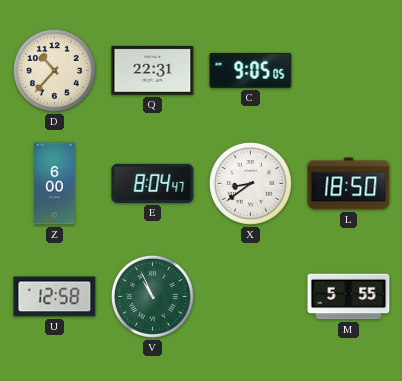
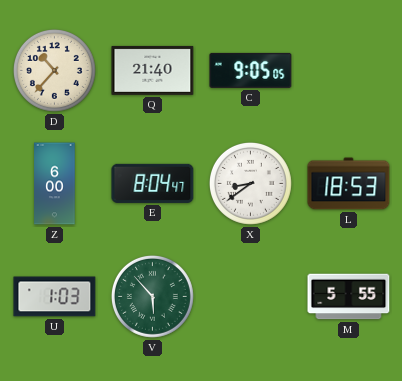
Q: 22:31 -> 21:40 (153, 70)
L: 18:50 -> 18:53 (349, 184)
U: 12:58 -> 1:03 (55, 297)
V: 10:56 -> 5:53 (152, 296)
